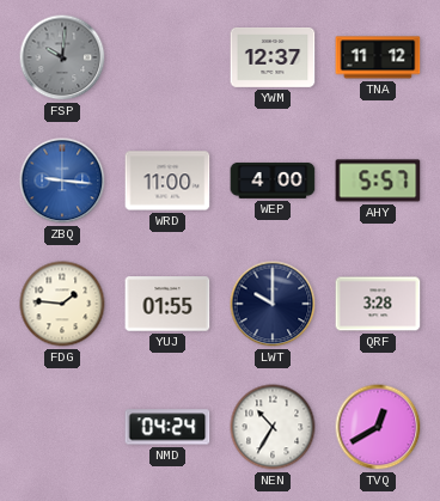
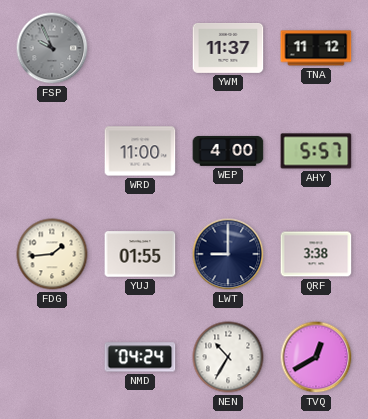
FSP: 10:01 -> 9:56 (52, 48)
YWM: 12:37 -> 11:37 (228, 48)
ZBQ: 9:16 -> none (62, 181)
FDG: 1:46 -> 1:44 (52, 254)
LWT: 10:00 -> 9:00 (228, 254)
QRF: 3:28 -> 3:38 (316, 254)
